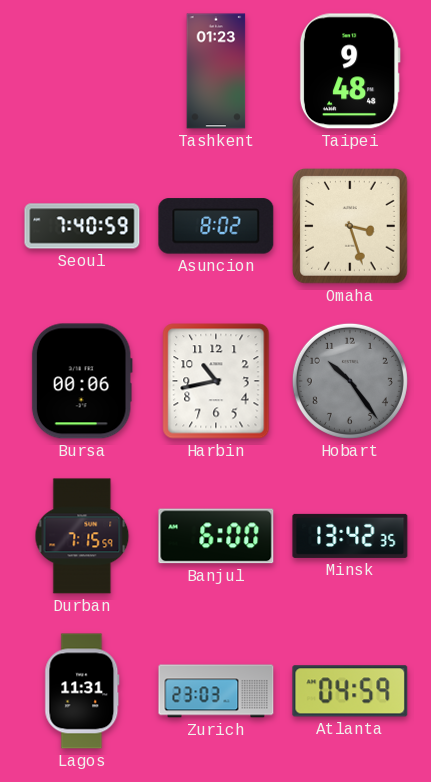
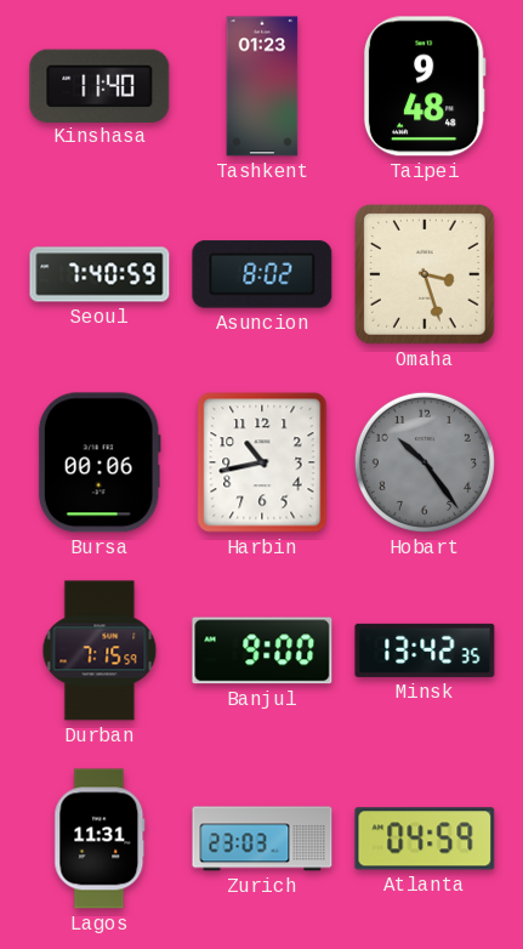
Kinshasa: none -> 11:40 (100, 85)
Banjul: 6:00 -> 9:00 (262, 650)
